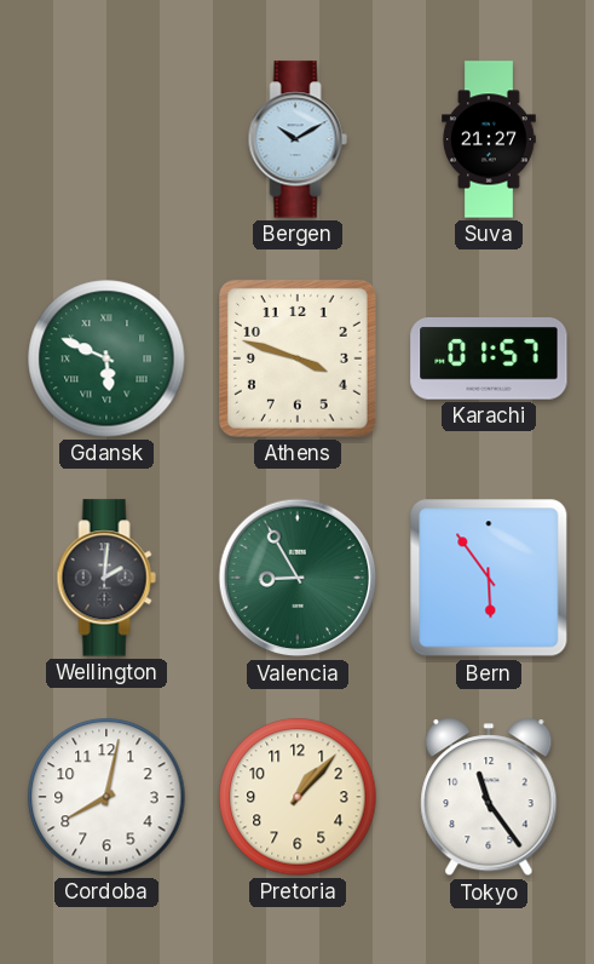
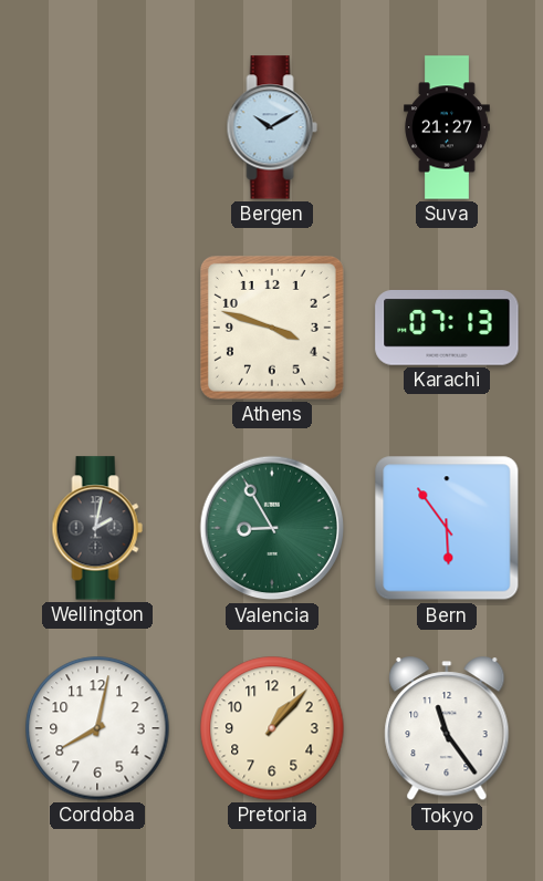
Gdansk: 5:49 -> none (106, 358)
Karachi: 01:57 -> 07:13 (447, 329)
Wellington: 2:01 -> 2:02 (97, 528)
